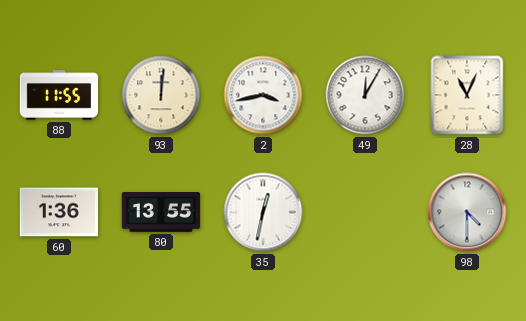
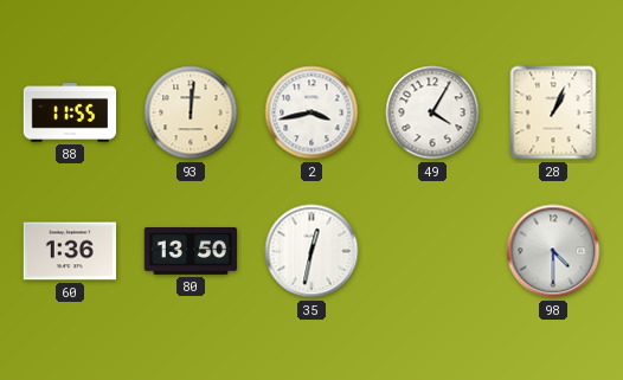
49: 12:05 -> 4:05 (432, 112)
28: 11:04 -> 1:04 (553, 112)
80: 13:55 -> 13:50 (191, 252)
